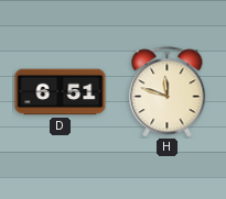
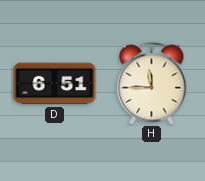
H: 11:48 -> 11:45 (152, 84)
